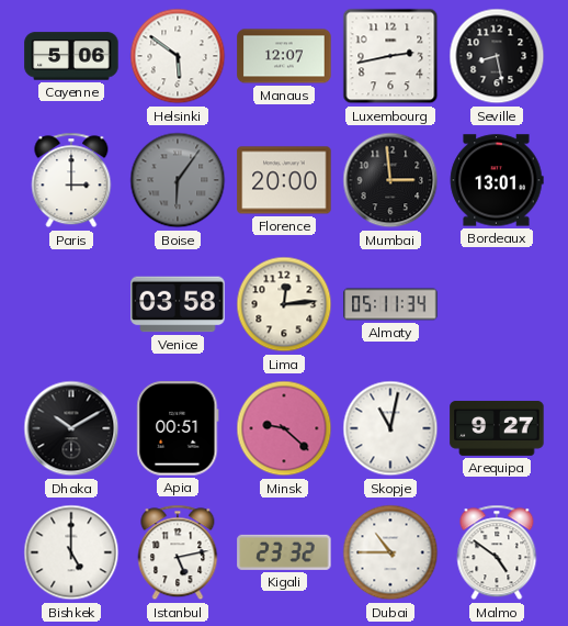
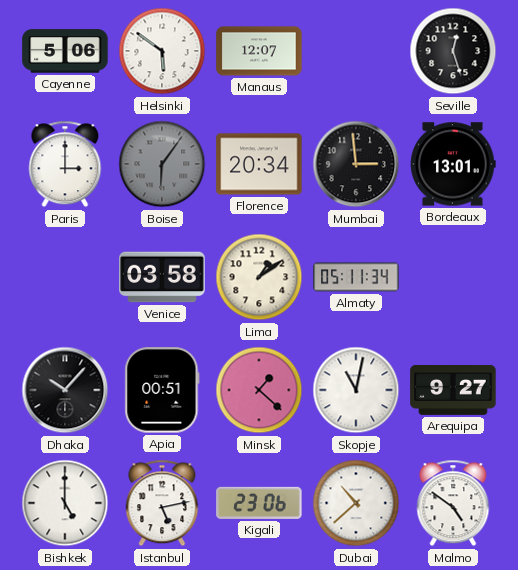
Luxembourg: 2:43 -> none (390, 56)
Seville: 8:28 -> 12:27 (453, 51)
Florence: 20:00 -> 20:34 (259, 164)
Lima: 12:14 -> 1:09 (259, 277)
Dhaka: 10:10 -> 10:07 (65, 390)
Minsk: 9:22 -> 1:22 (259, 390)
Kigali: 23:32 -> 23:06 (259, 503)
Dubai: 10:45 -> 10:38 (356, 503)
